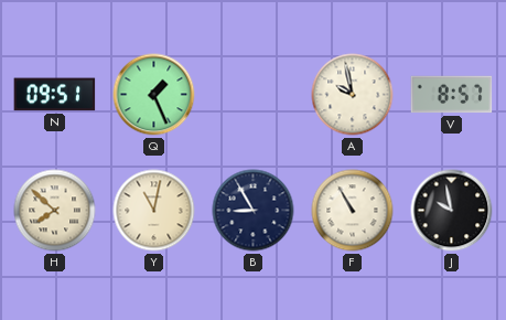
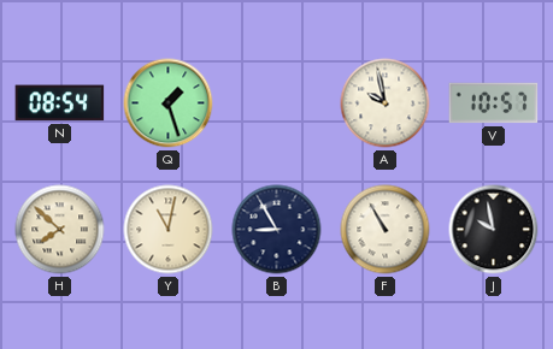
N: 09:51 -> 08:54 (60, 103)
Q: 1:26 -> 1:27 (169, 103)
V: 8:57 -> 10:57 (494, 103)
